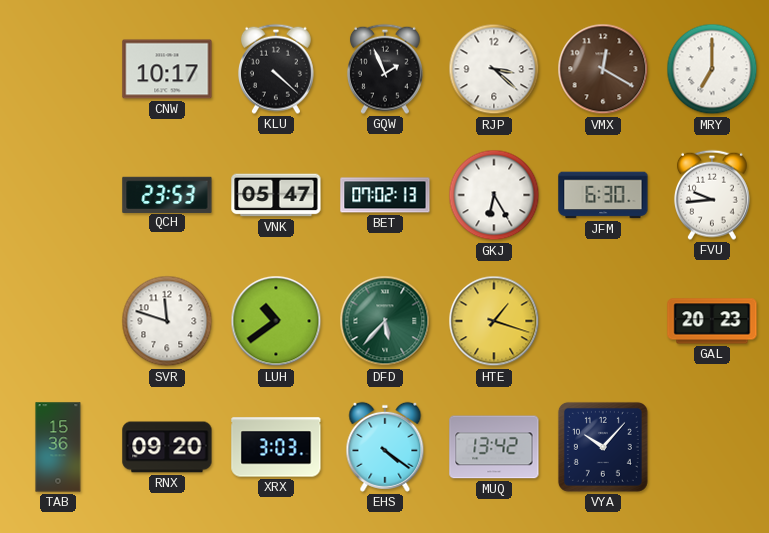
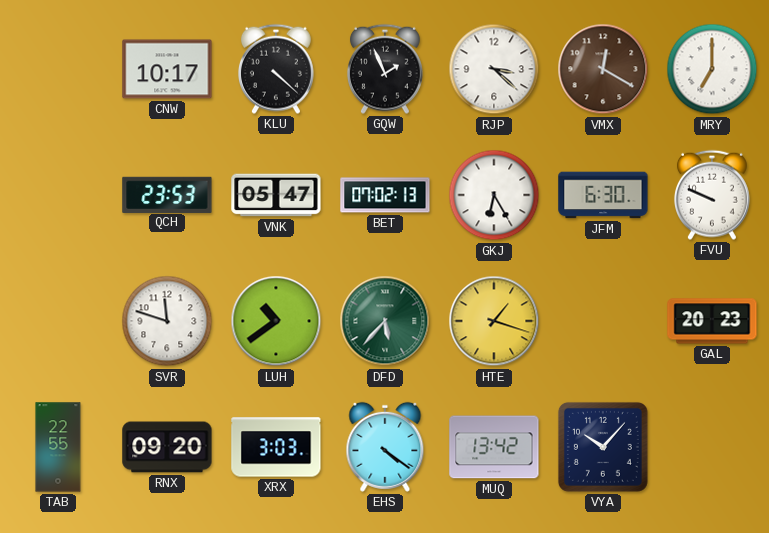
FVU: 9:44 -> 9:49 (712, 195)
TAB: 15:36 -> 22:55 (58, 447)
